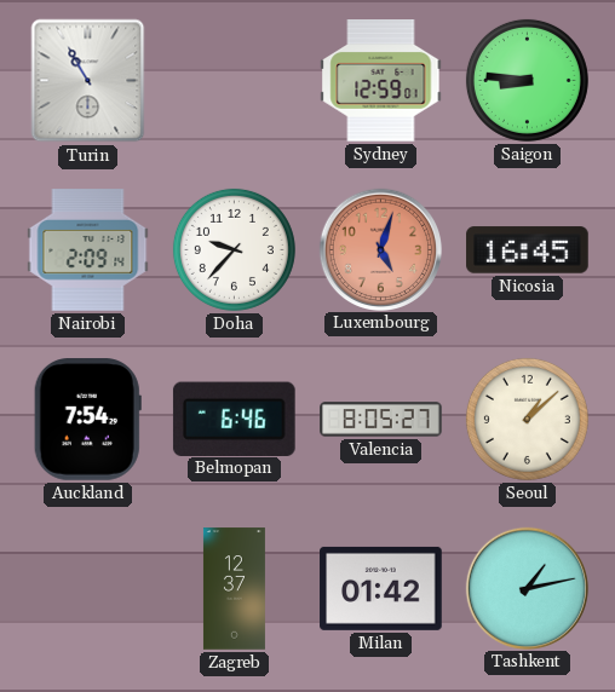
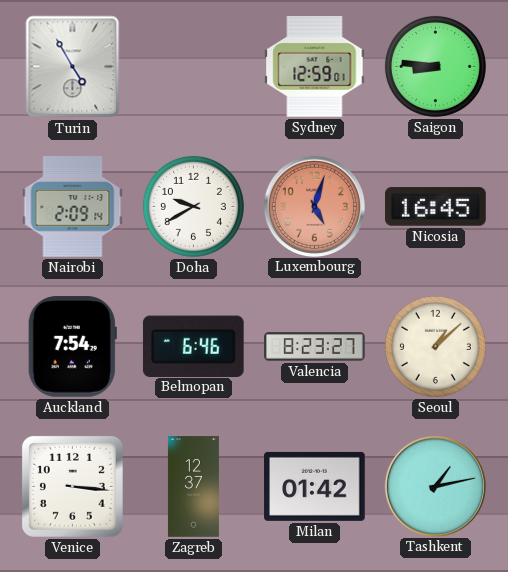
Turin: 10:55 -> 4:55 (73, 67)
Doha: 9:37 -> 9:40 (193, 206)
Valencia: 8:05 -> 8:23 (315, 347)
Venice: none -> 3:16 (72, 486)
